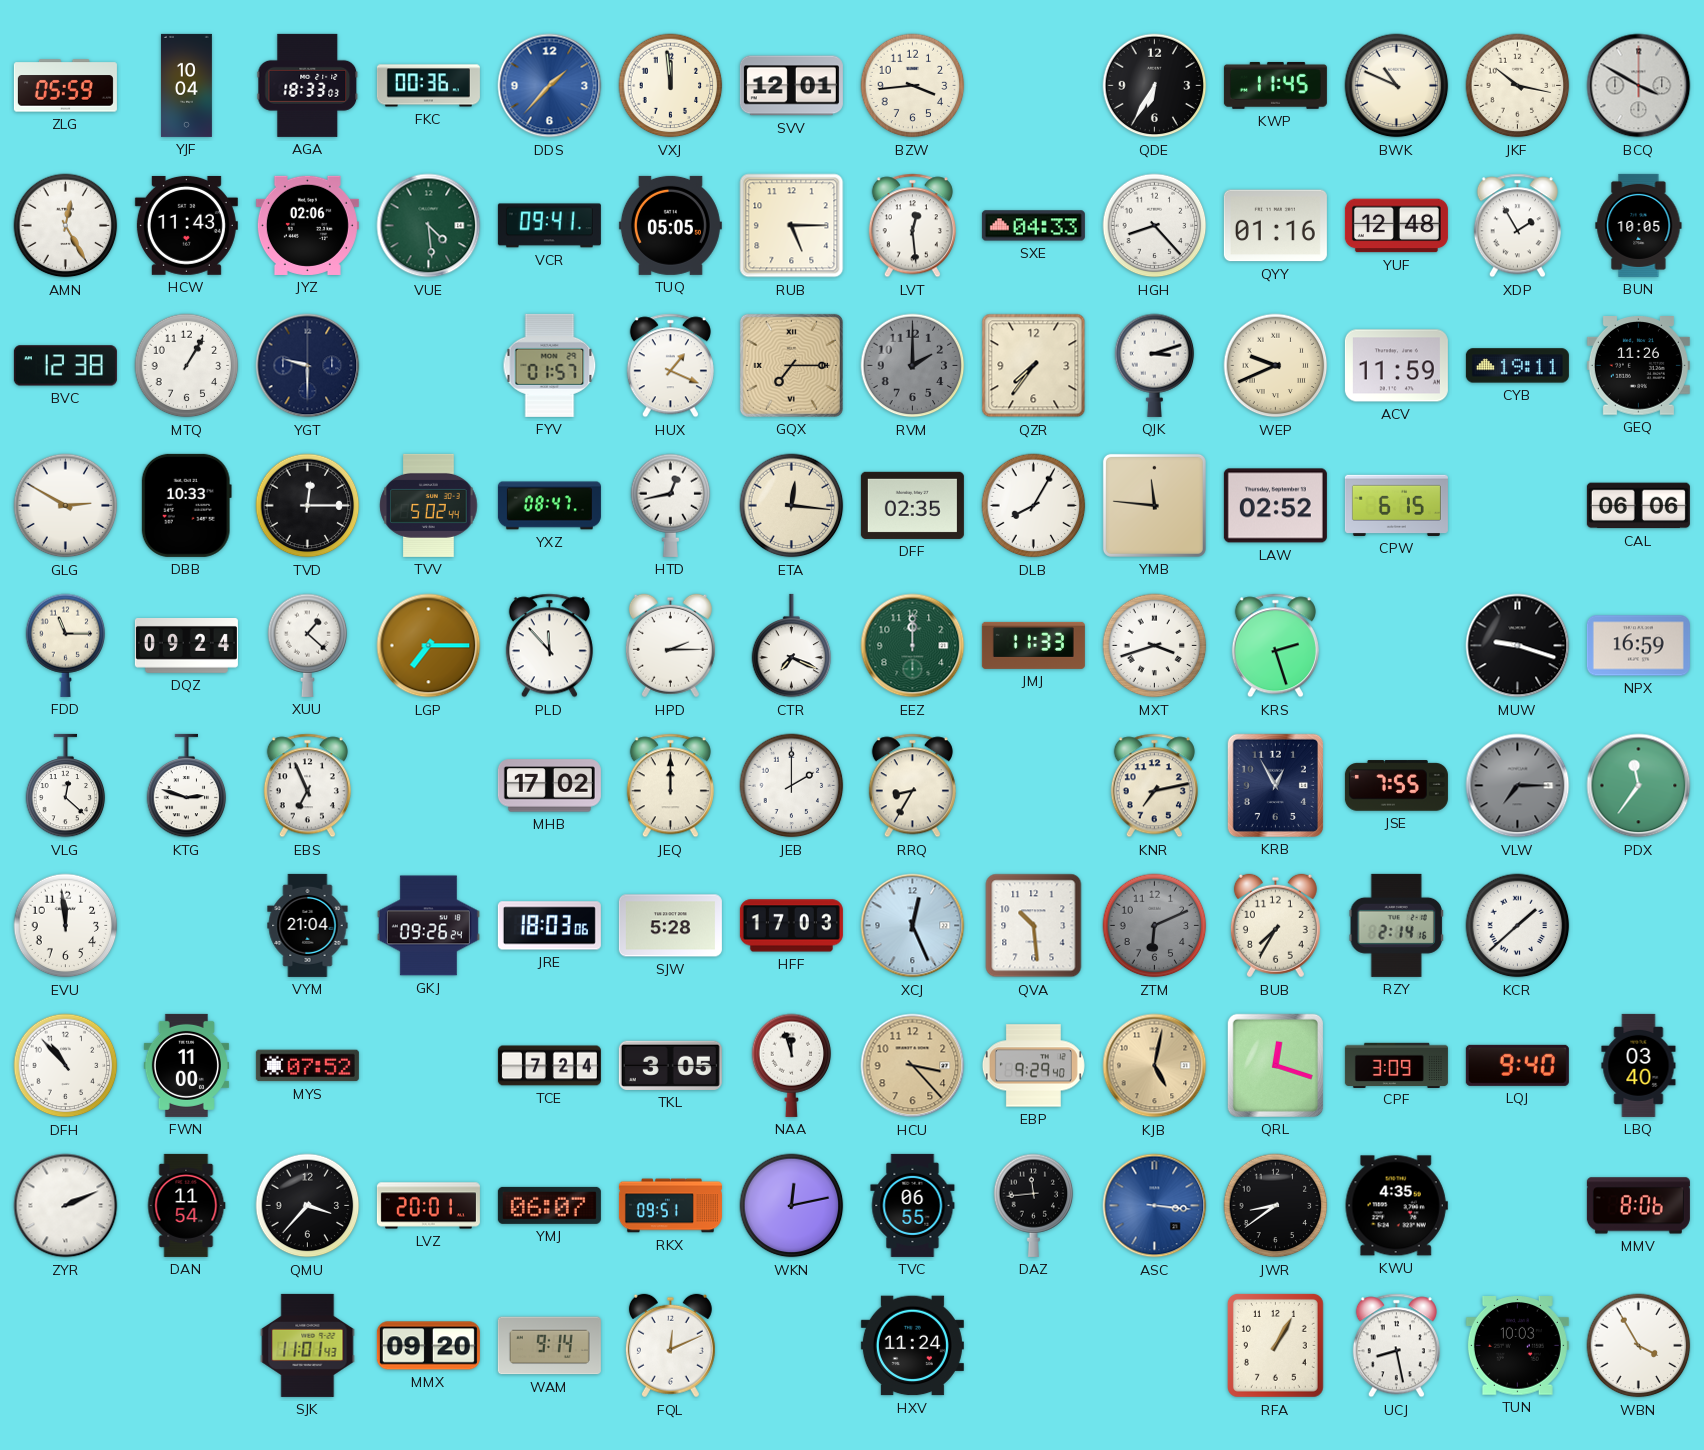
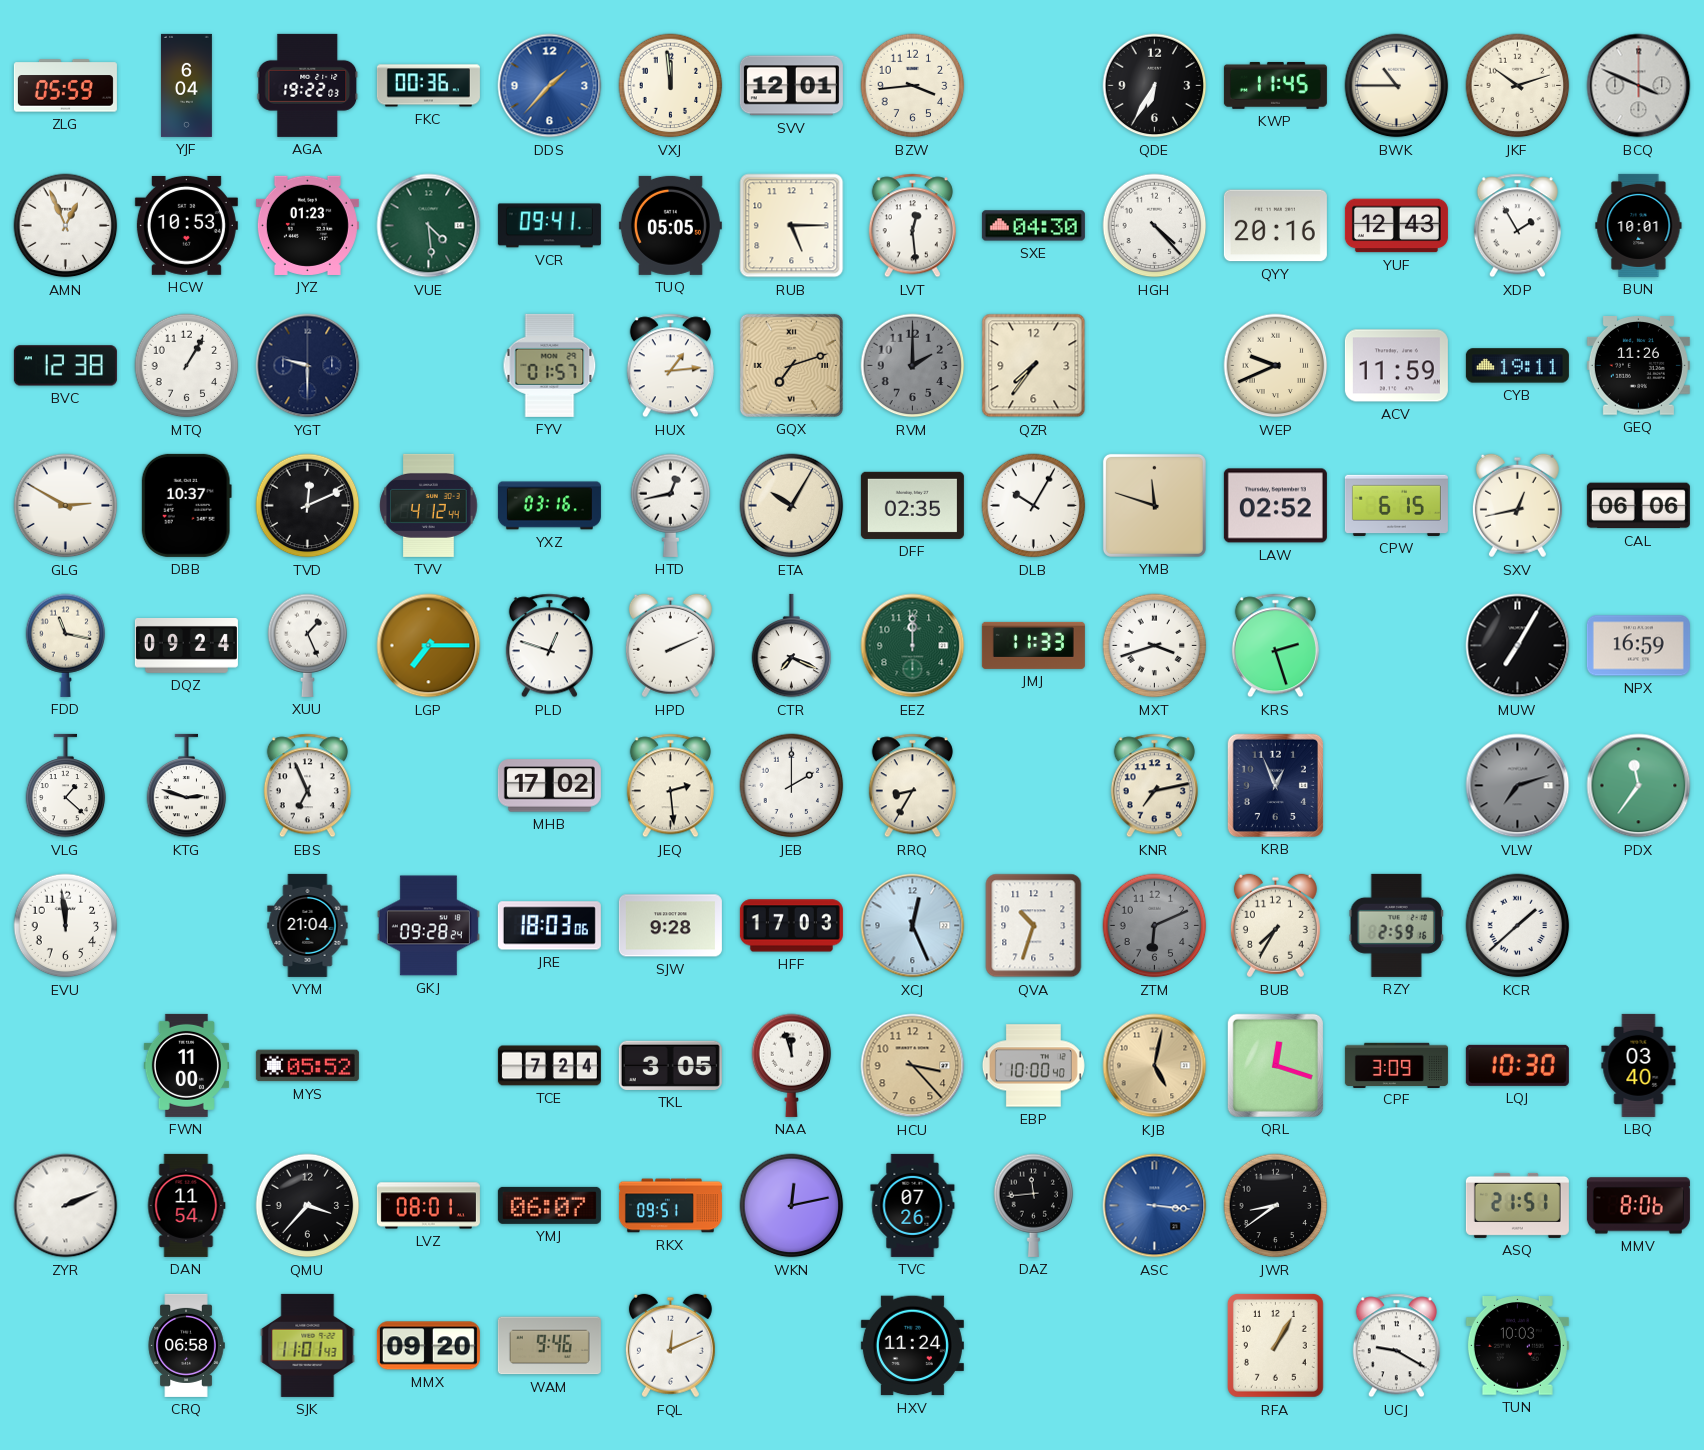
YJF: 10:04 -> 6:04 (186, 85)
AGA: 18:33 -> 19:22 (308, 85)
BWK: 10:49 -> 10:45 (1397, 86)
JKF: 10:17 -> 10:12 (1518, 86)
BCQ: 3:50 -> 3:49 (1639, 86)
AMN: 12:25 -> 12:56 (66, 226)
HCW: 11:43 -> 10:53 (186, 225)
JYZ: 02:06 -> 01:23 (307, 225)
SXE: 04:33 -> 04:30 (1033, 226)
HGH: 8:23 -> 4:23 (1155, 226)
QYY: 01:16 -> 20:16 (1275, 226)
YUF: 12:48 -> 12:43 (1396, 226)
BUN: 10:05 -> 10:01 (1639, 225)
HUX: 1:19 -> 1:14 (670, 366)
GQX: 7:15 -> 7:12 (791, 365)
QJK: 3:12 -> none (1155, 365)
DBB: 10:33 -> 10:37 (186, 505)
TVD: 12:15 -> 12:11 (308, 506)
TVV: 5:02 -> 4:12 (429, 505)
YXZ: 08:47 -> 03:16 (549, 506)
ETA: 12:16 -> 10:05 (792, 506)
DLB: 8:05 -> 10:05 (1034, 506)
YMB: 11:46 -> 11:48 (1154, 505)
SXV: none -> 12:43 (1517, 506)
FDD: 11:15 -> 11:17 (66, 645)
XUU: 1:22 -> 1:26 (308, 645)
PLD: 11:53 -> 12:48 (549, 646)
HPD: 2:15 -> 2:11 (670, 646)
MUW: 9:18 -> 7:05 (1518, 646)
VLG: 12:22 -> 1:22 (66, 786)
JEQ: 12:00 -> 2:29 (670, 786)
KRB: 12:55 -> 12:56 (1275, 785)
JSE: 7:55 -> none (1396, 786)
VLW: 7:15 -> 7:12 (1518, 786)
GKJ: 09:26 -> 09:28 (428, 926)
SJW: 5:28 -> 9:28 (670, 926)
QVA: 10:29 -> 10:33 (1034, 926)
RZY: 2:14 -> 2:59 (1396, 925)
DFH: 10:53 -> none (66, 1066)
MYS: 07:52 -> 05:52 (307, 1066)
EBP: 9:29 -> 10:00 (1033, 1066)
LQJ: 9:40 -> 10:30 (1517, 1065)
LVZ: 20:01 -> 08:01 (428, 1206)
TVC: 06:55 -> 07:26 (913, 1205)
KWU: 4:35 -> none (1396, 1206)
ASQ: none -> 21:51 (1517, 1205)
CRQ: none -> 06:58 (186, 1345)
WAM: 9:14 -> 9:46 (549, 1346)
UCJ: 8:28 -> 9:20 (1396, 1346)
WBN: 3:55 -> none (1639, 1346)
